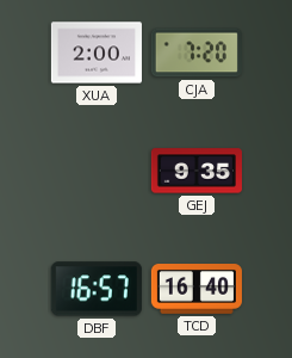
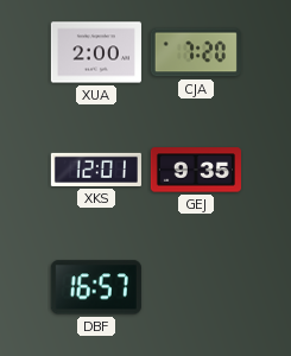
XKS: none -> 12:01 (96, 170)
TCD: 16:40 -> none (197, 290)
